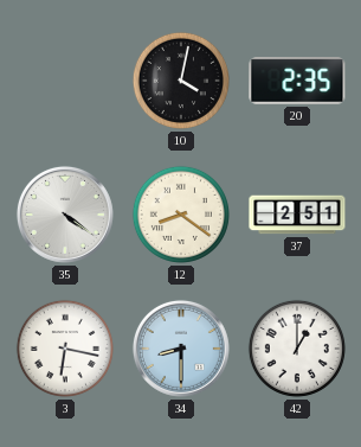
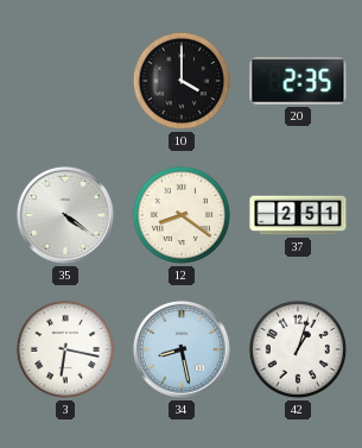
10: 4:02 -> 4:00 (182, 81)
34: 8:30 -> 8:28 (182, 349)
42: 1:00 -> 1:03 (298, 349)
